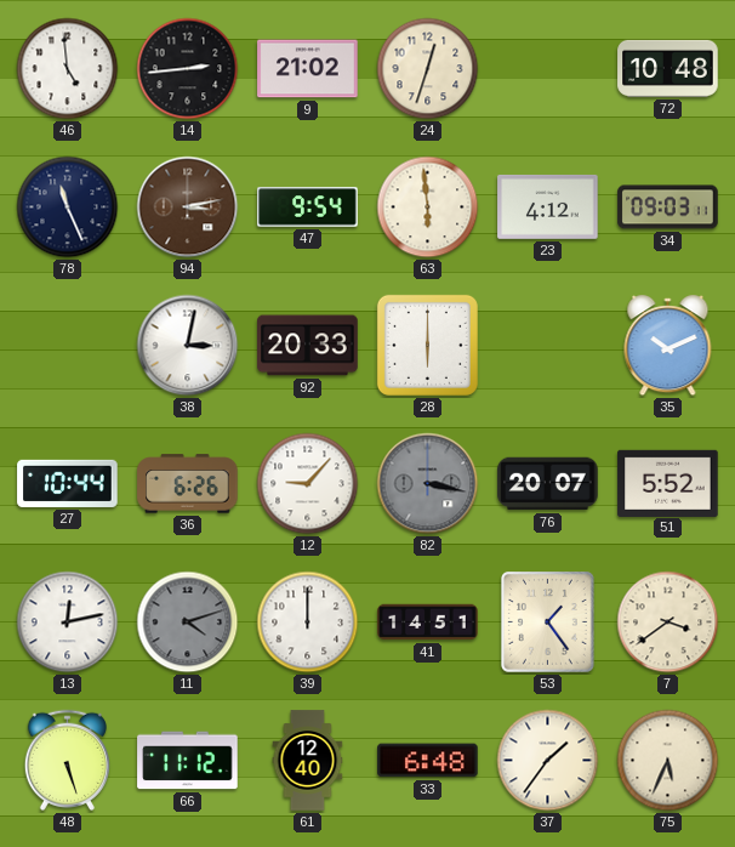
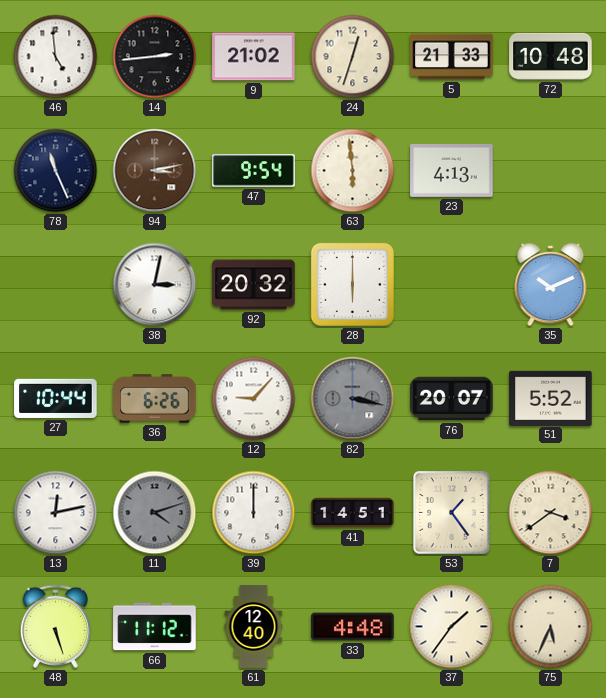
5: none -> 21:33 (452, 57)
23: 4:12 -> 4:13 (452, 170)
34: 09:03 -> none (668, 208)
92: 20:33 -> 20:32 (254, 285)
33: 6:48 -> 4:48 (353, 627)
